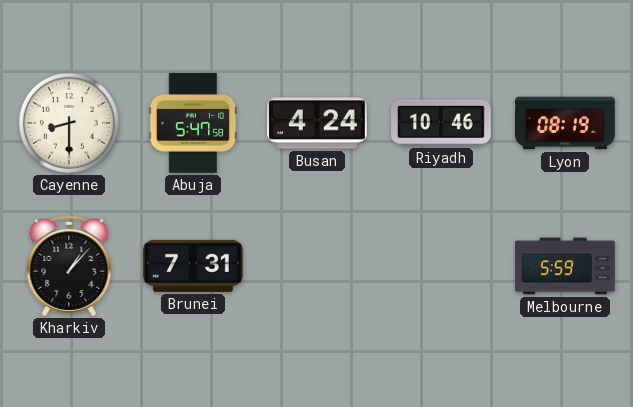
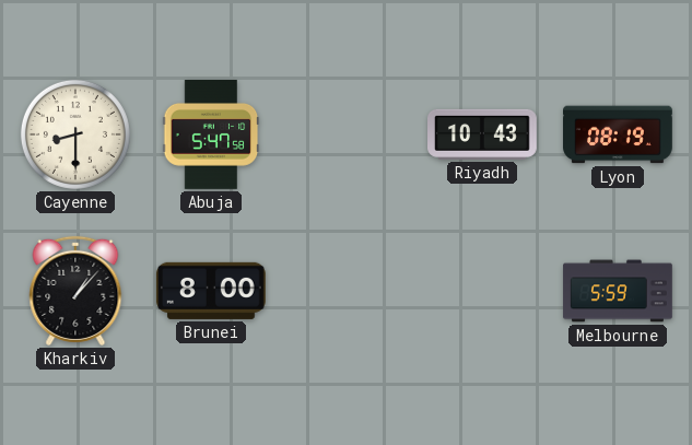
Busan: 4:24 -> none (318, 123)
Riyadh: 10:46 -> 10:43 (483, 134)
Brunei: 7:31 -> 8:00 (211, 291)
